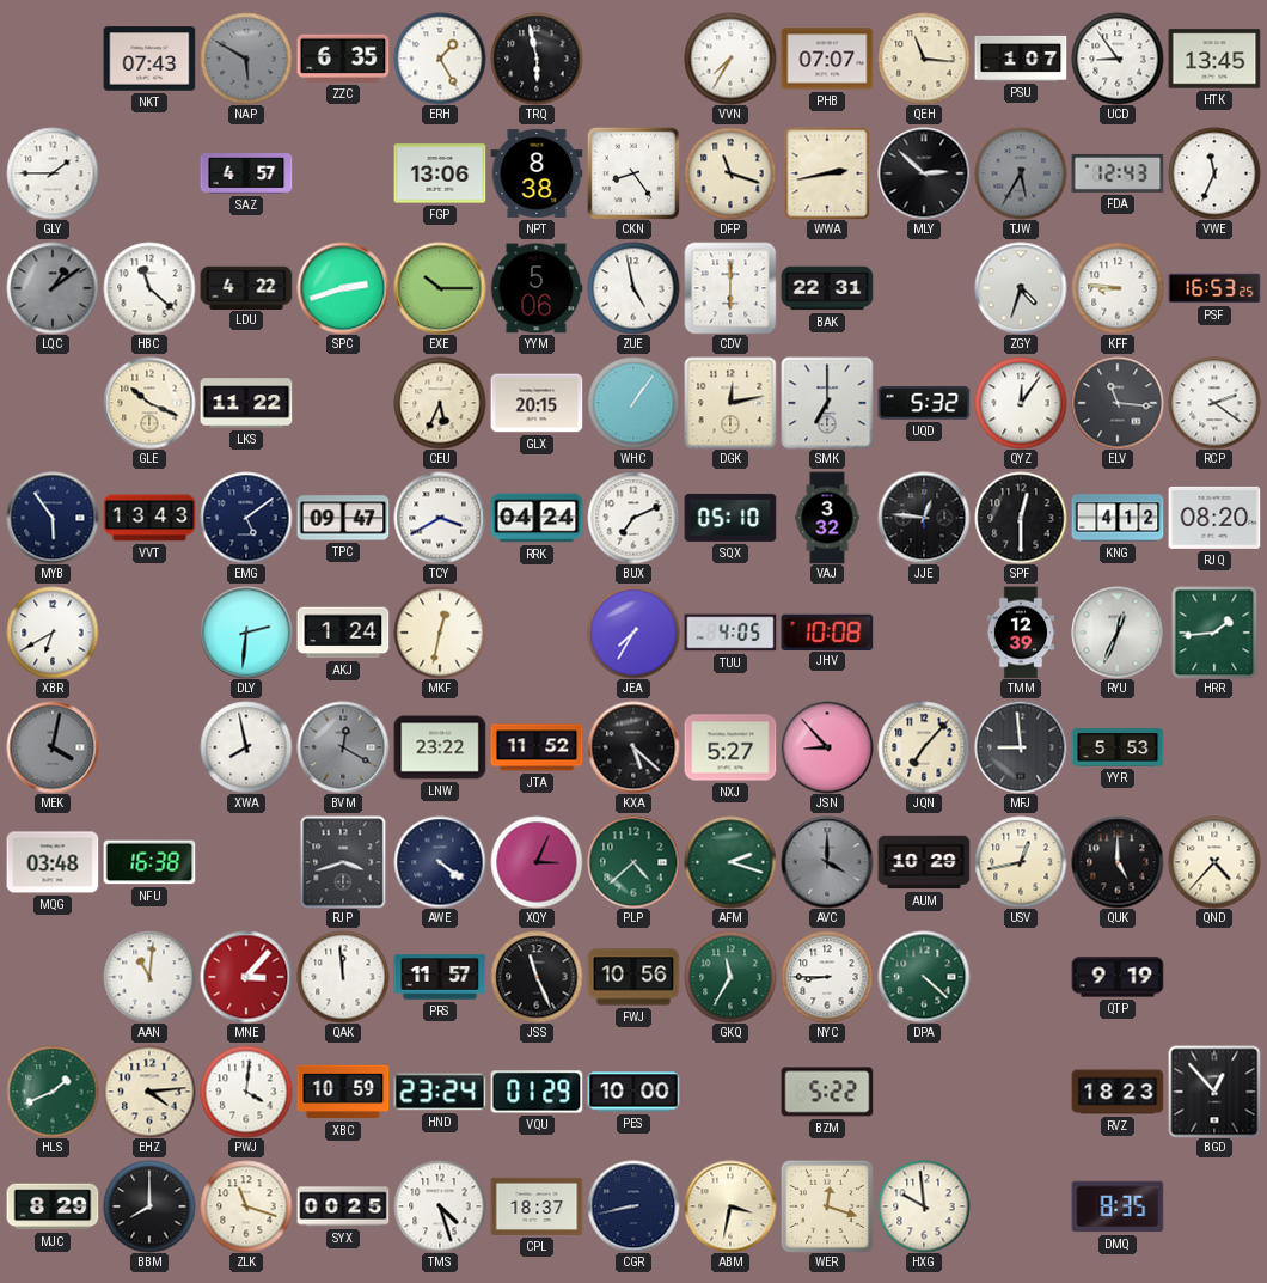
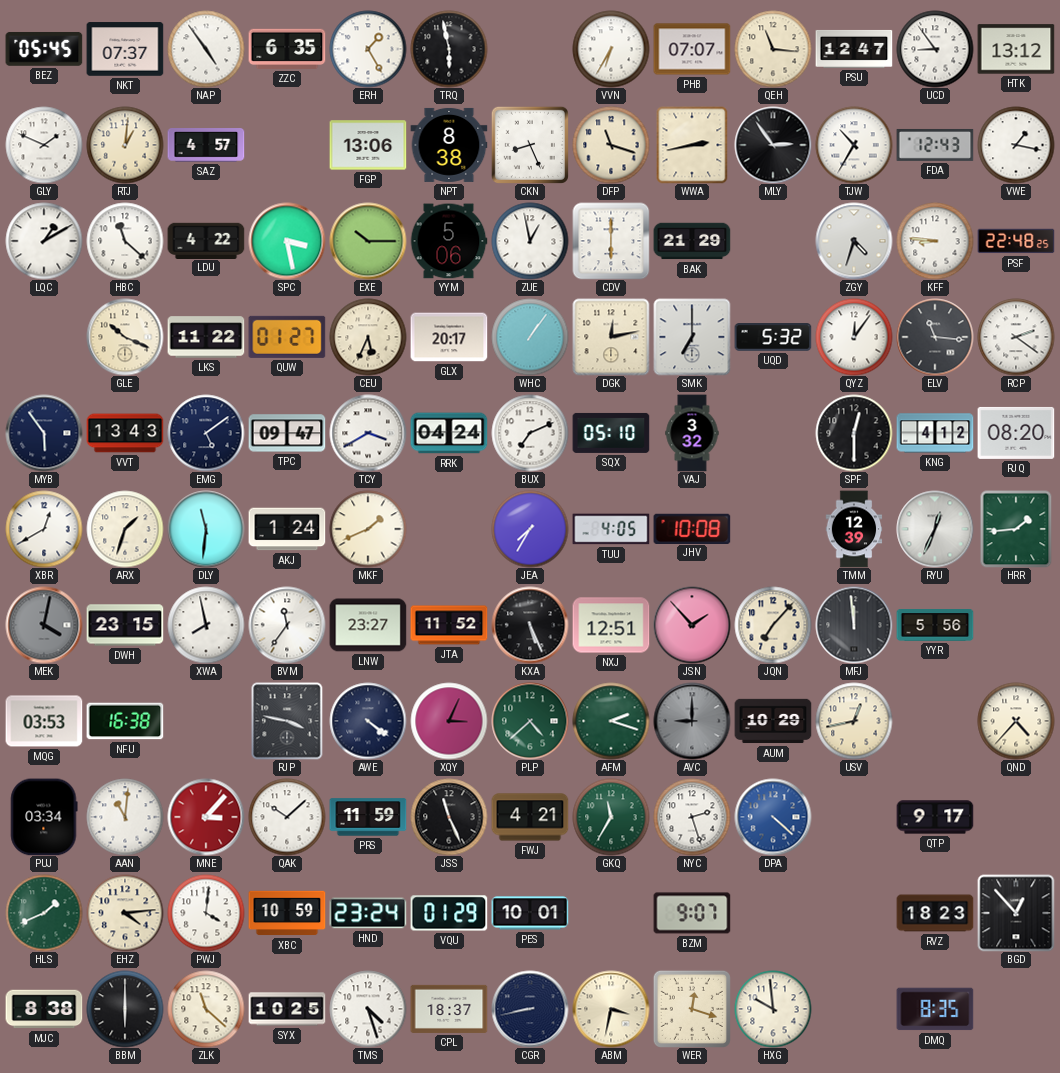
BEZ: none -> 05:45 (44, 49)
NKT: 07:43 -> 07:37 (125, 49)
NAP: 5:50 -> 4:54 (206, 49)
NAP dial: grey -> white (206, 49)
VVN: 7:35 -> 6:35 (611, 49)
PSU: 1:07 -> 12:47 (854, 49)
HTK: 13:45 -> 13:12 (1016, 49)
GLY: 1:45 -> 1:49 (44, 145)
RTJ: none -> 1:01 (125, 145)
CKN: 8:24 -> 8:26 (530, 145)
MLY: 2:52 -> 2:54 (773, 145)
TJW: 5:35 -> 10:35 (854, 145)
TJW dial: grey -> white (854, 145)
VWE: 11:34 -> 1:17 (1016, 145)
LQC: 1:09 -> 1:10 (44, 241)
LQC dial: grey -> white (44, 241)
SPC: 2:42 -> 3:28 (287, 241)
ZUE: 4:58 -> 12:58 (530, 241)
BAK: 22:31 -> 21:29 (692, 241)
PSF: 16:53 -> 22:48 (1016, 241)
QUW: none -> 01:27 (287, 337)
GLX: 20:15 -> 20:17 (449, 337)
JJE: 12:46 -> none (924, 518)
XBR: 6:40 -> 12:40 (44, 529)
ARX: none -> 1:33 (125, 529)
DLY: 2:31 -> 11:31 (206, 529)
MKF: 12:32 -> 1:41 (368, 529)
DWH: none -> 23:15 (125, 625)
BVM: 12:20 -> 11:36 (287, 625)
BVM dial: grey -> white (287, 625)
LNW: 23:22 -> 23:27 (368, 625)
KXA: 5:22 -> 5:26 (530, 625)
NXJ: 5:27 -> 12:51 (611, 625)
JSN: 8:53 -> 1:53 (692, 625)
MFJ: 8:59 -> 11:59 (854, 625)
YYR: 5:53 -> 5:56 (935, 626)
MQG: 03:48 -> 03:53 (44, 721)
RJP: 3:42 -> 3:47 (287, 721)
AVC: 4:00 -> 9:00 (692, 721)
QUK: 5:00 -> none (1118, 862)
PUJ: none -> 03:34 (44, 817)
QAK: 11:59 -> 10:08 (287, 817)
PRS: 11:57 -> 11:59 (368, 817)
FWJ: 10:56 -> 4:21 (530, 817)
NYC: 8:45 -> 2:27 (692, 817)
DPA dial: green -> blue (773, 817)
QTP: 9:19 -> 9:17 (935, 817)
PES: 10:00 -> 10:01 (530, 913)
BZM: 5:22 -> 9:07 (692, 913)
MJC: 8:29 -> 8:38 (44, 1009)
BBM: 8:00 -> 6:00 (125, 1009)
ZLK: 11:18 -> 11:22 (206, 1009)
SYX: 00:25 -> 10:25 (287, 1009)
